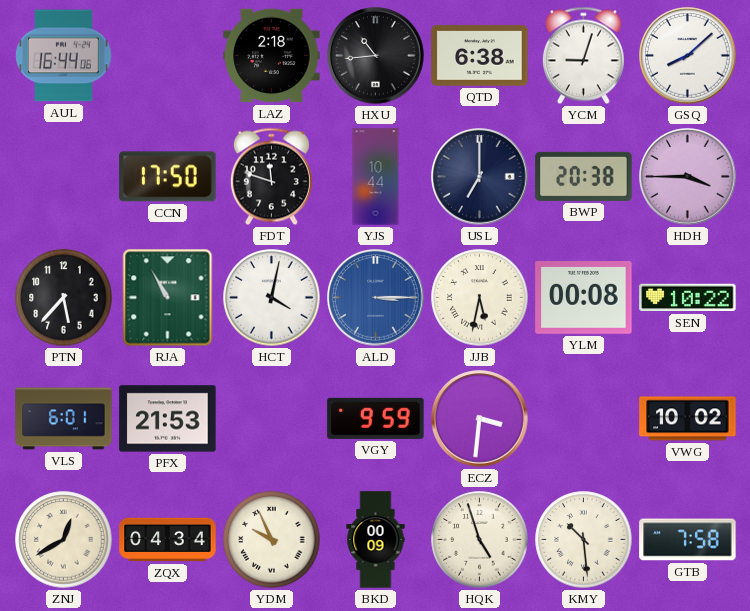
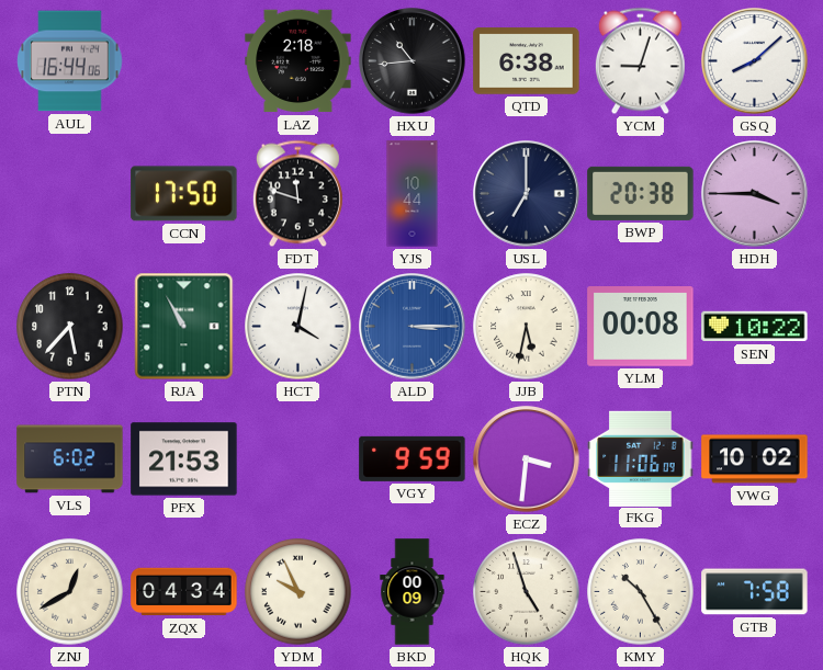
VLS: 6:01 -> 6:02 (70, 459)
FKG: none -> 11:06 (641, 458)
KMY: 10:29 -> 10:25 (641, 592)
